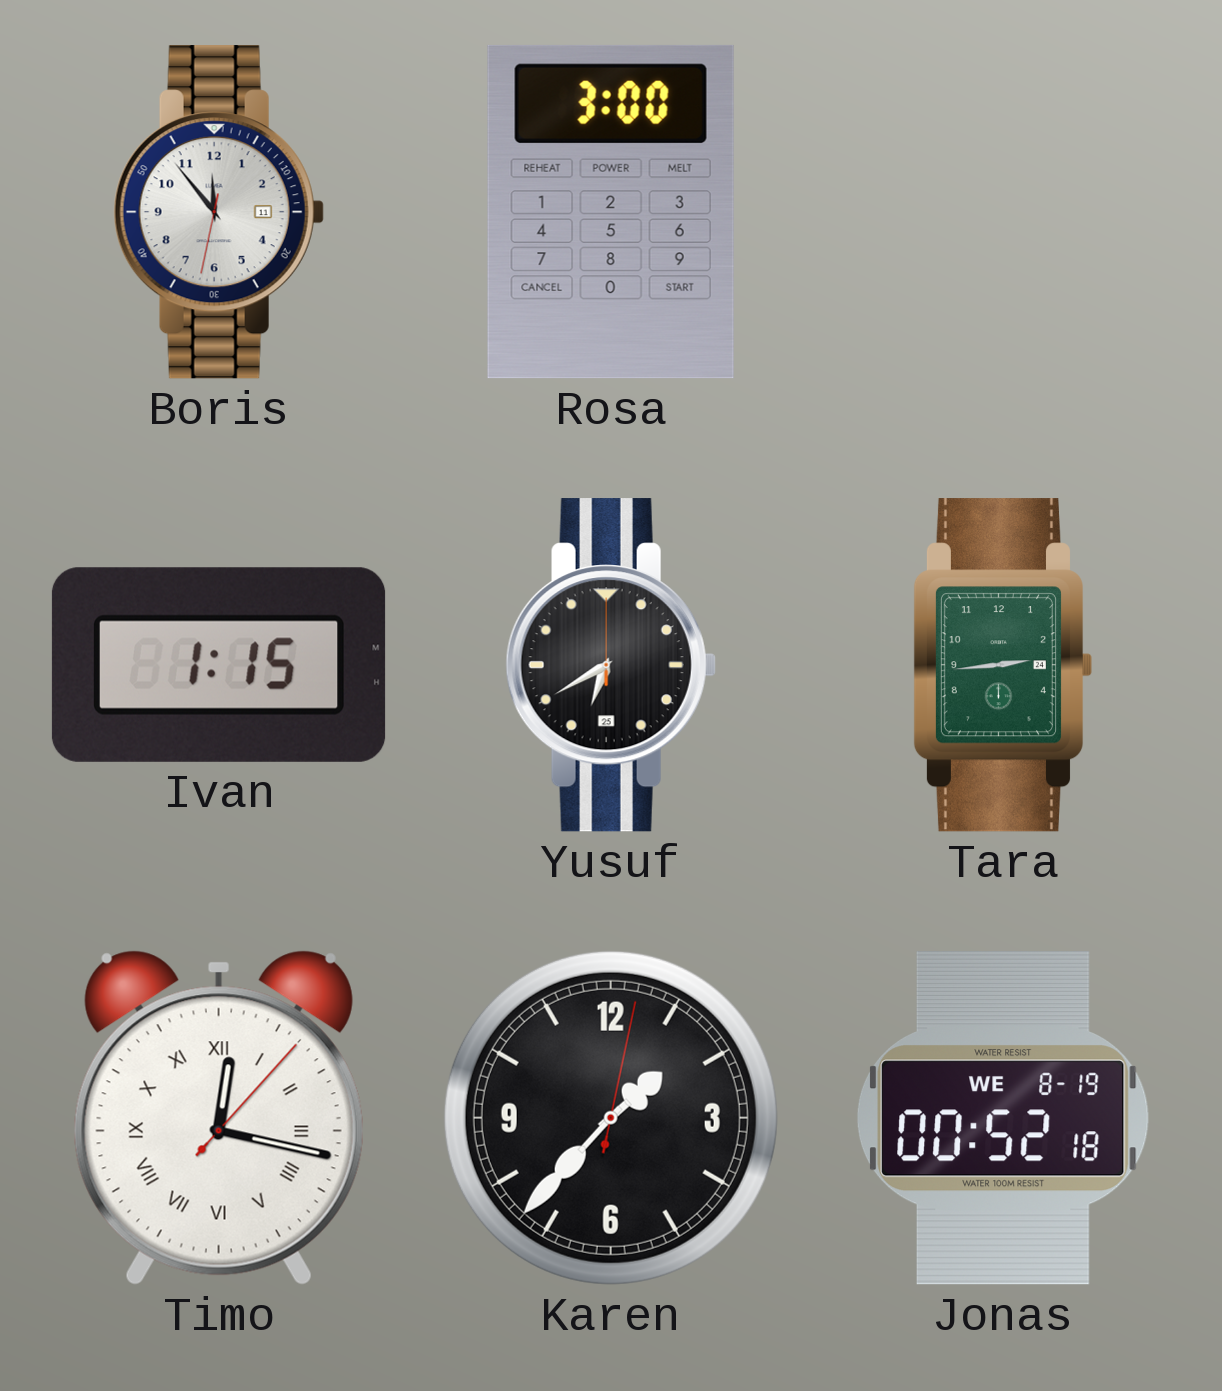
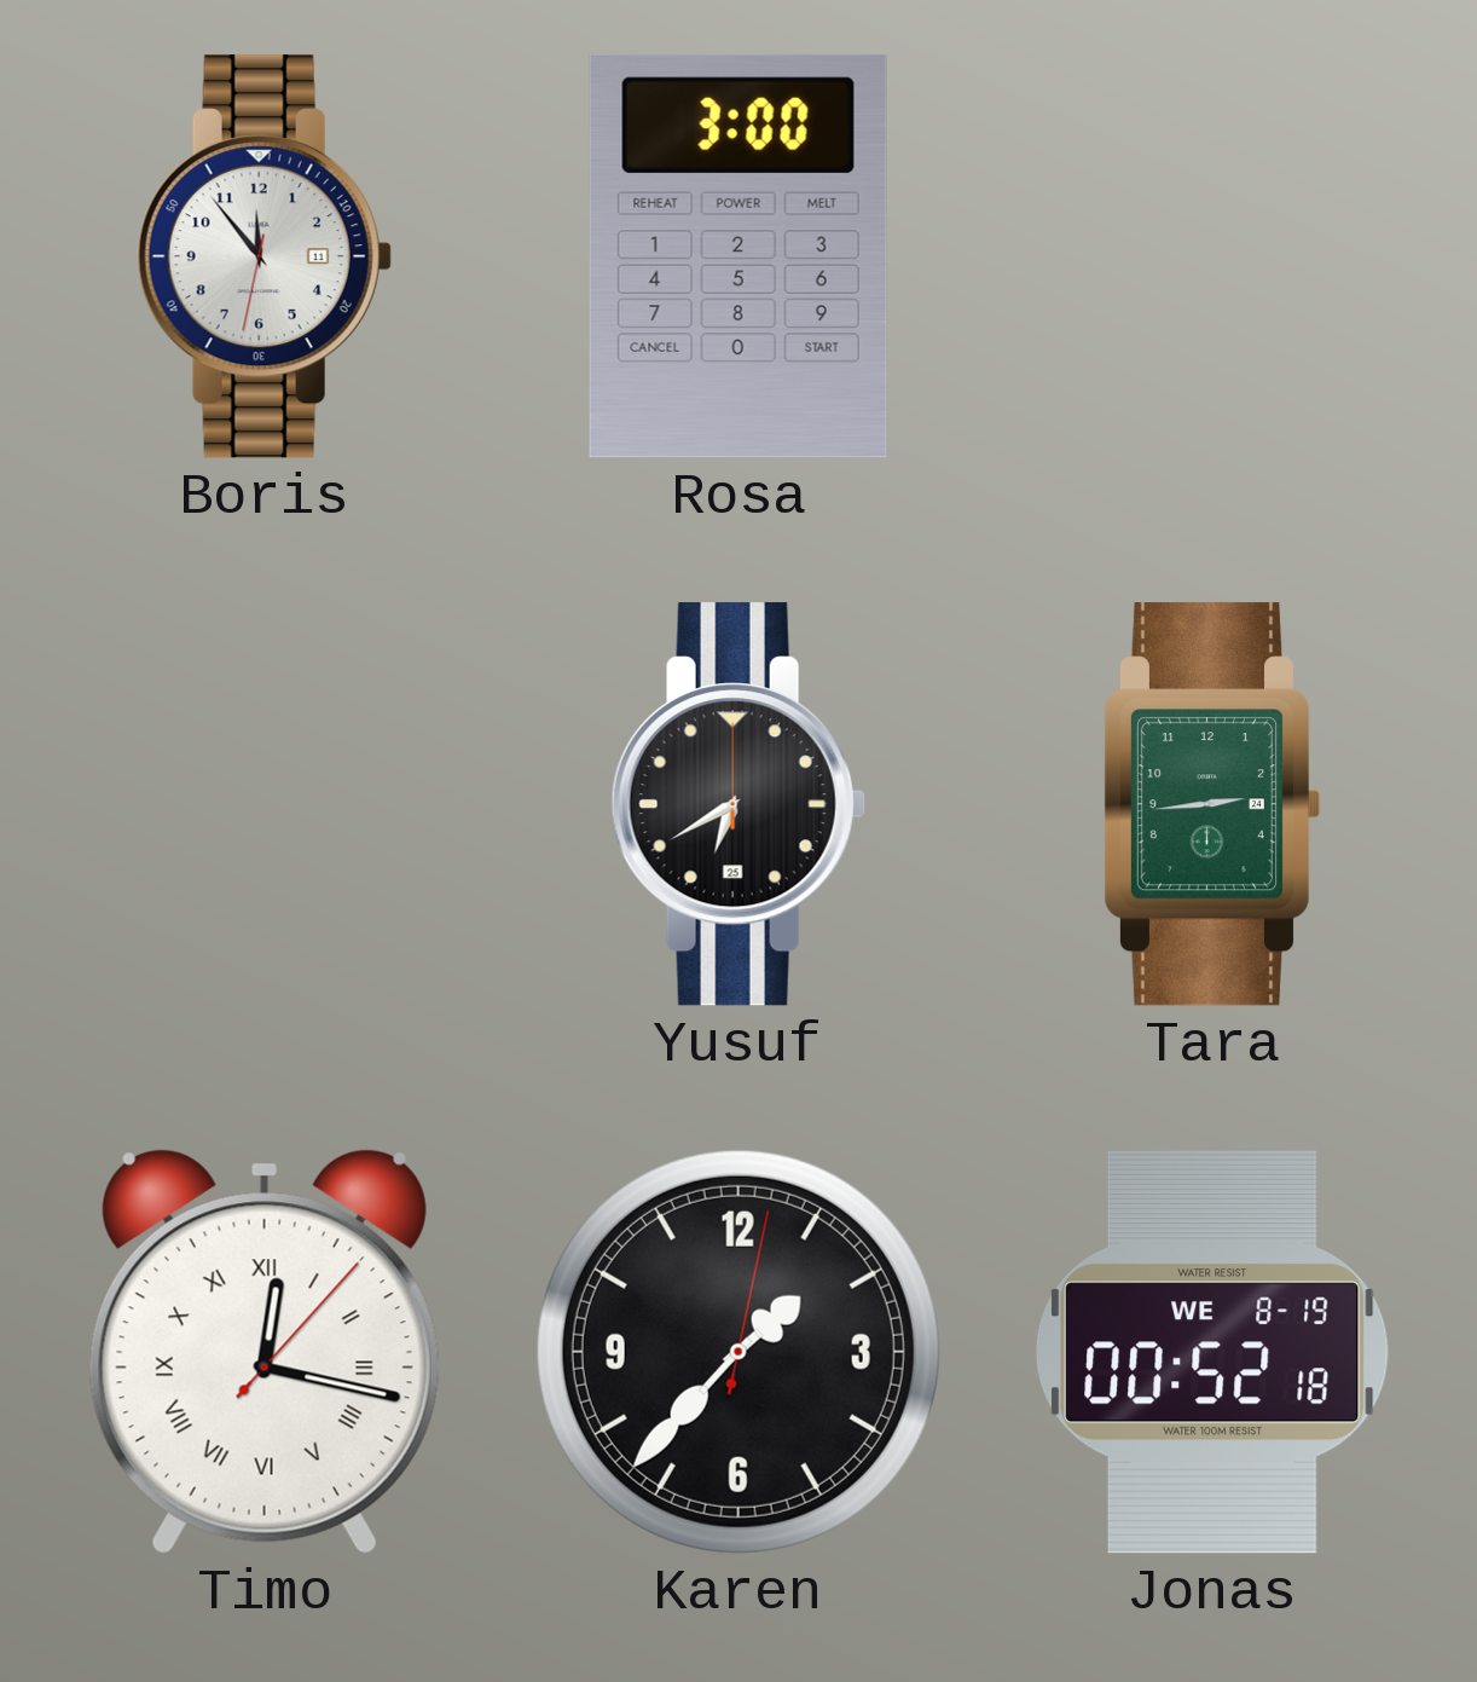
Ivan: 1:15 -> none (219, 665)
